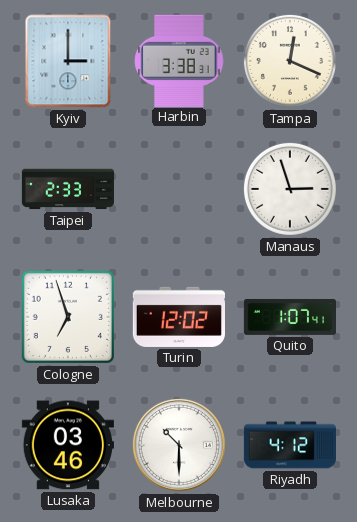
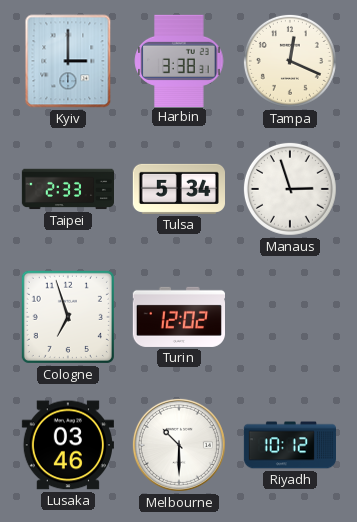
Tulsa: none -> 5:34 (178, 189)
Quito: 1:07 -> none (289, 317)
Riyadh: 4:12 -> 10:12 (289, 445)
